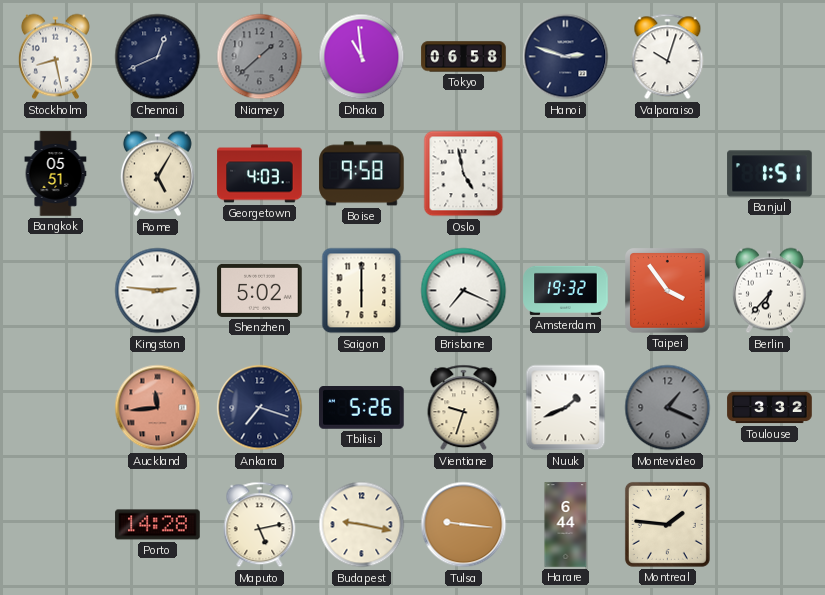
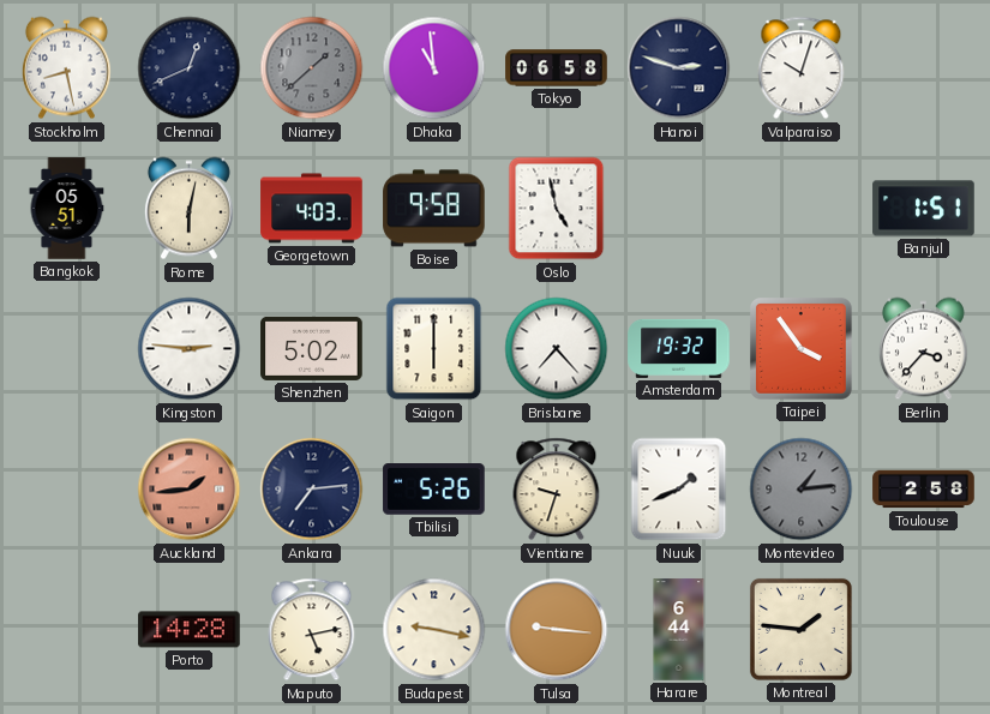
Rome: 5:05 -> 6:02 (188, 209)
Brisbane: 7:19 -> 7:23 (557, 349)
Berlin: 6:37 -> 3:37 (923, 349)
Auckland: 11:44 -> 1:44 (190, 490)
Ankara: 7:18 -> 7:14 (312, 490)
Montevideo: 1:19 -> 1:14 (802, 490)
Toulouse: 3:32 -> 2:58 (924, 490)
